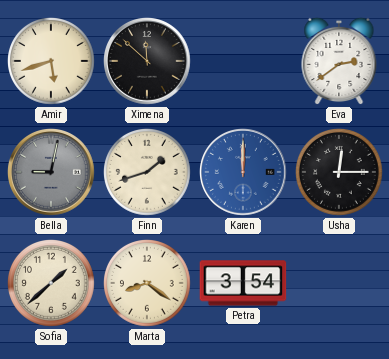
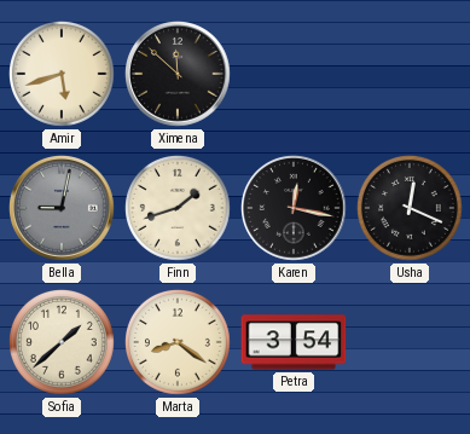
Eva: 2:39 -> none (339, 61)
Karen: 12:00 -> 12:17 (295, 209)
Karen dial: blue -> black (295, 209)
Usha: 12:15 -> 12:19 (411, 209)
